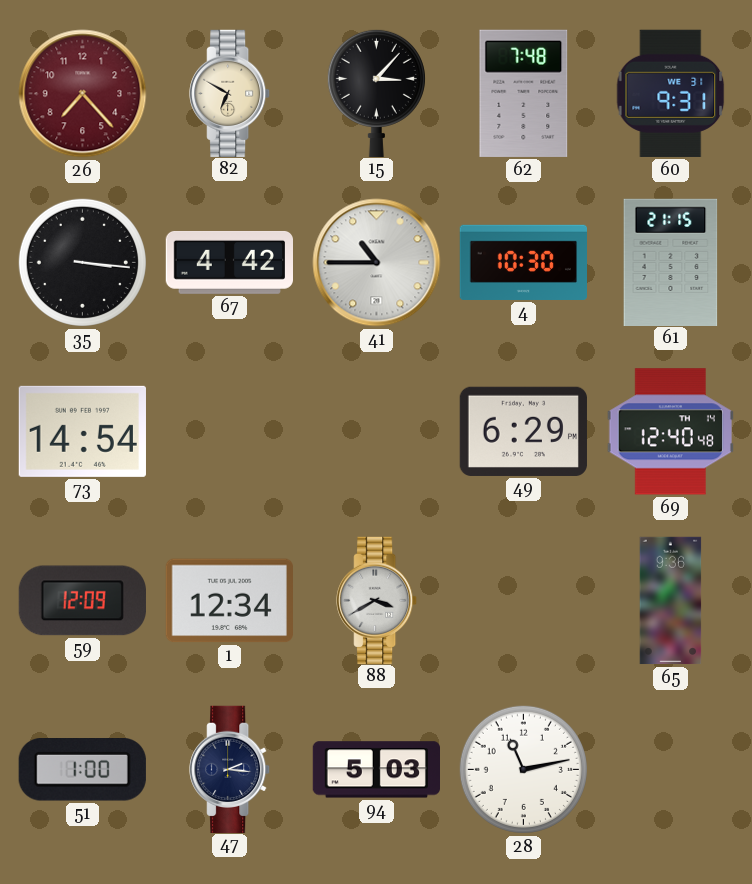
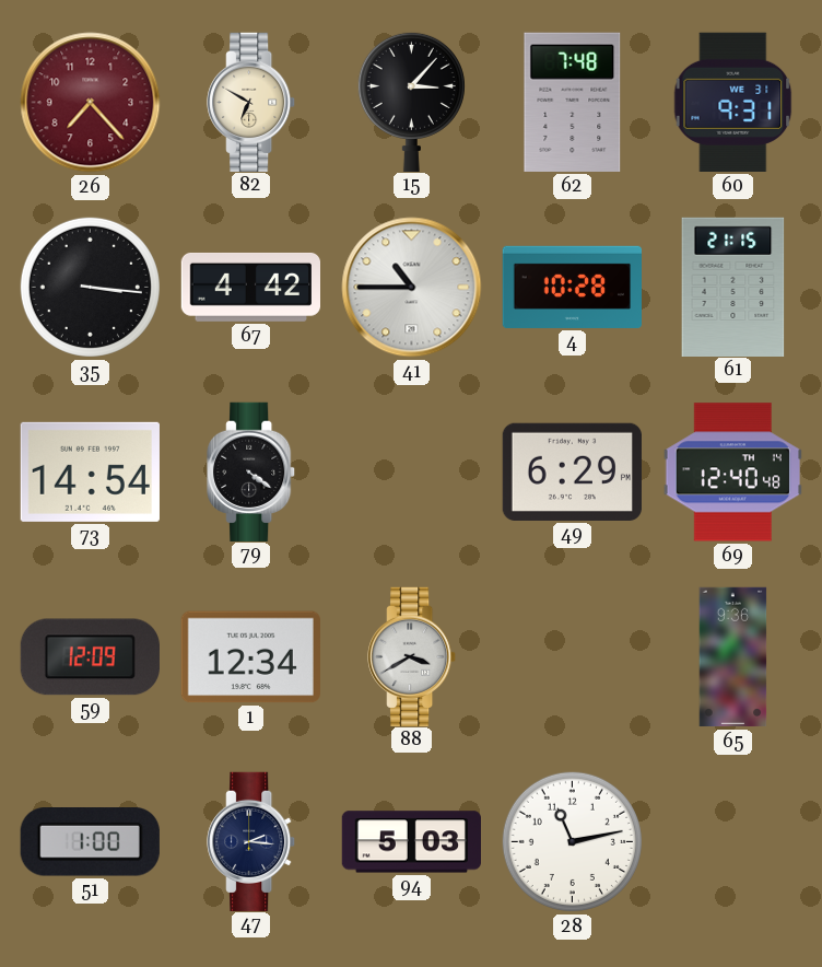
4: 10:30 -> 10:28 (572, 287)
79: none -> 4:21 (251, 471)
